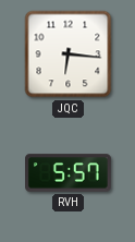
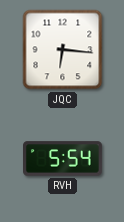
RVH: 5:57 -> 5:54 (63, 159)
